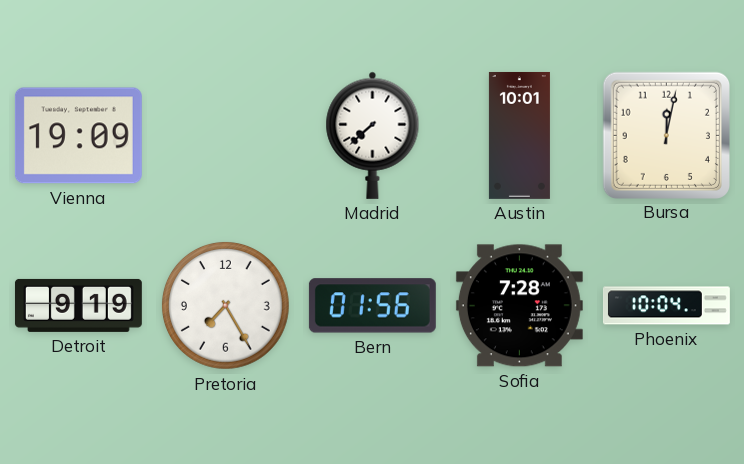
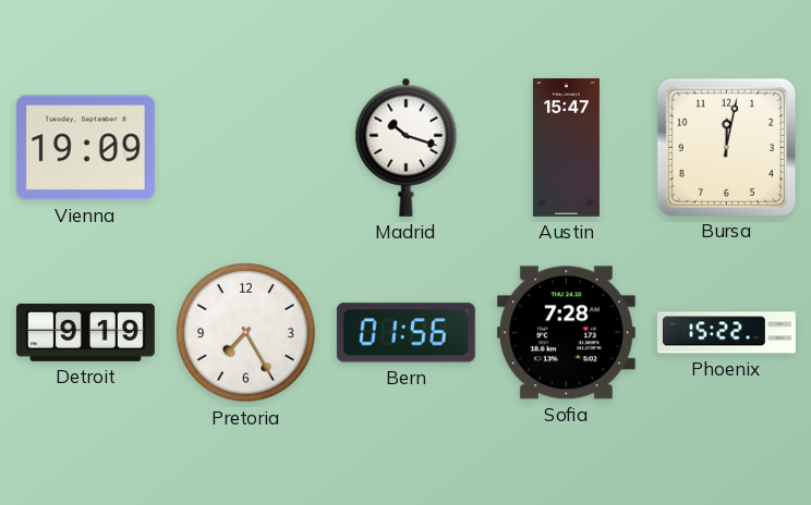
Madrid: 7:38 -> 10:18 (407, 147)
Austin: 10:01 -> 15:47 (566, 147)
Phoenix: 10:04 -> 15:22 (726, 333)
